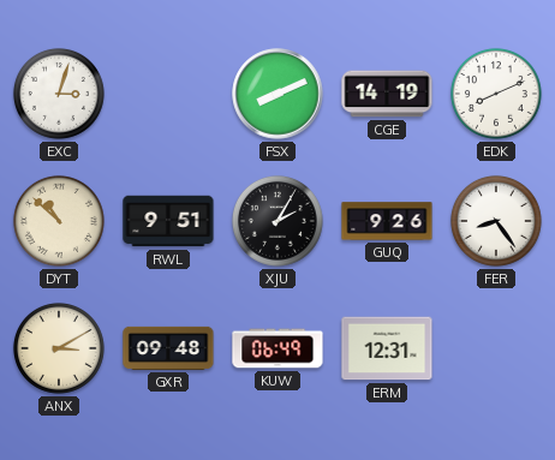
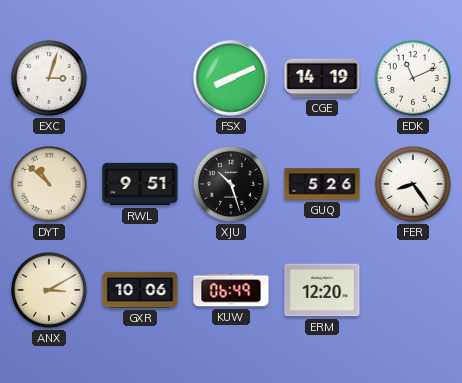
EDK: 8:11 -> 11:11 (413, 78)
XJU: 2:05 -> 10:27 (231, 184)
GUQ: 9:26 -> 5:26 (322, 184)
GXR: 09:48 -> 10:06 (140, 290)
ERM: 12:31 -> 12:20 (322, 290)
